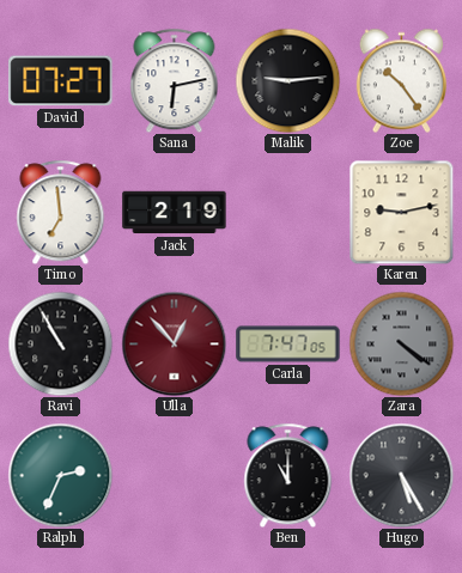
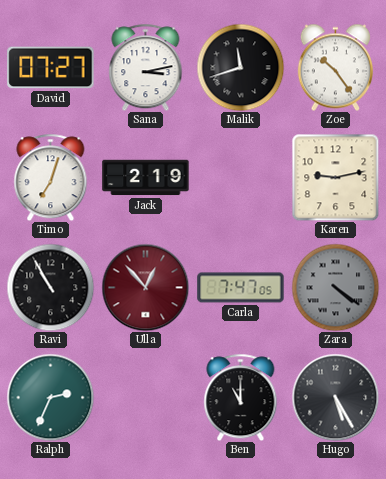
Sana: 6:13 -> 3:13 (146, 67)
Malik: 9:14 -> 11:42 (240, 67)
Timo: 6:59 -> 7:03 (51, 177)
